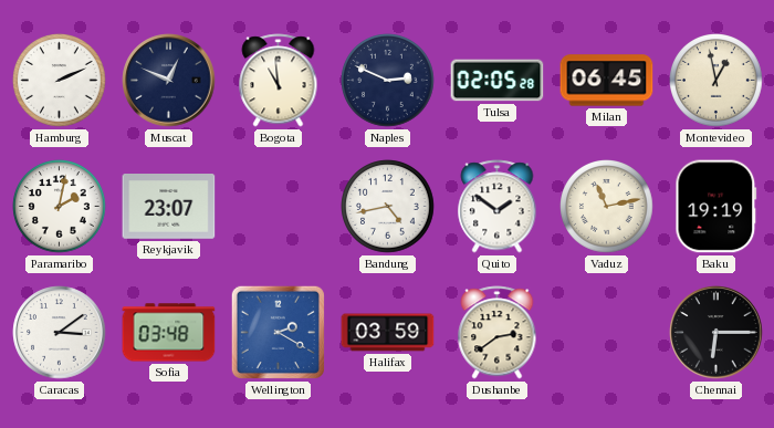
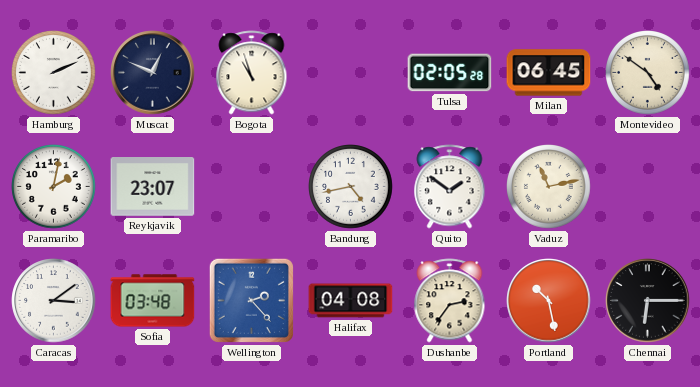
Bogota: 10:59 -> 10:57 (252, 73)
Naples: 2:49 -> none (388, 81)
Montevideo: 12:58 -> 4:51 (648, 73)
Baku: 19:19 -> none (717, 207)
Wellington: 2:20 -> 2:23 (251, 300)
Halifax: 03:59 -> 04:08 (351, 301)
Dushanbe: 2:39 -> 2:36 (450, 301)
Portland: none -> 10:28 (549, 301)
